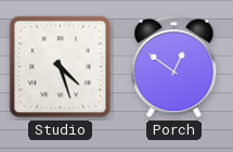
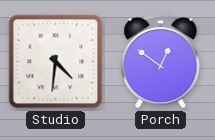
Studio: 4:27 -> 4:31 (56, 62)
